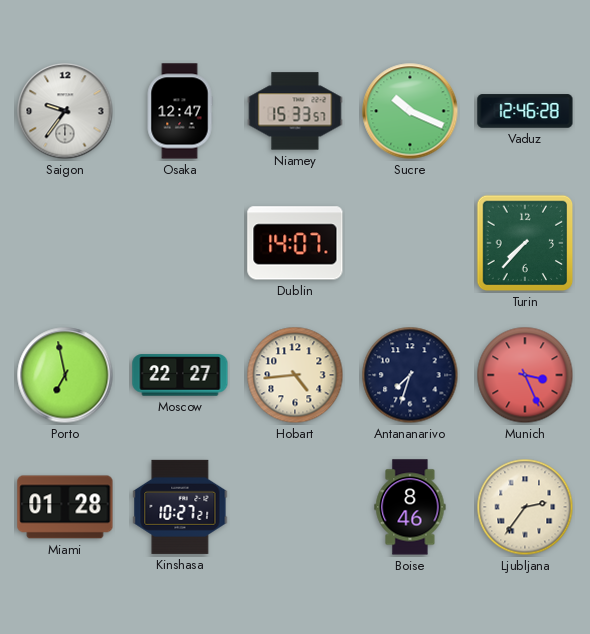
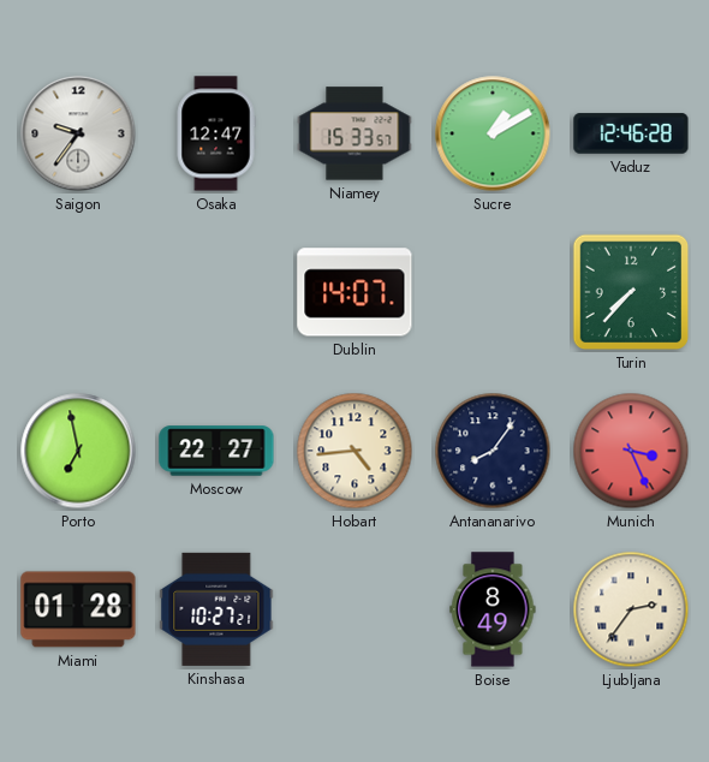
Sucre: 10:19 -> 1:10 (493, 133)
Antananarivo: 7:33 -> 8:06 (493, 451)
Boise: 8:46 -> 8:49 (493, 609)
